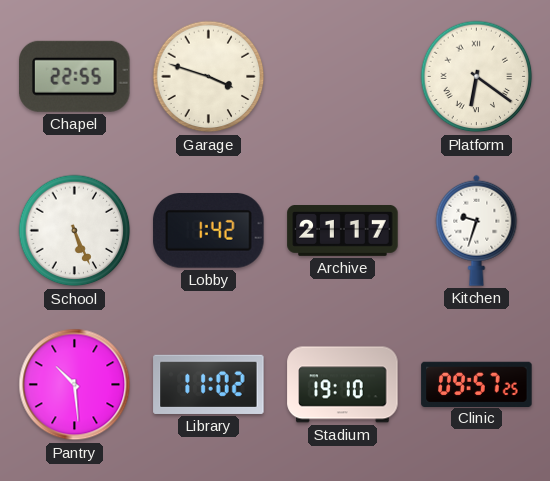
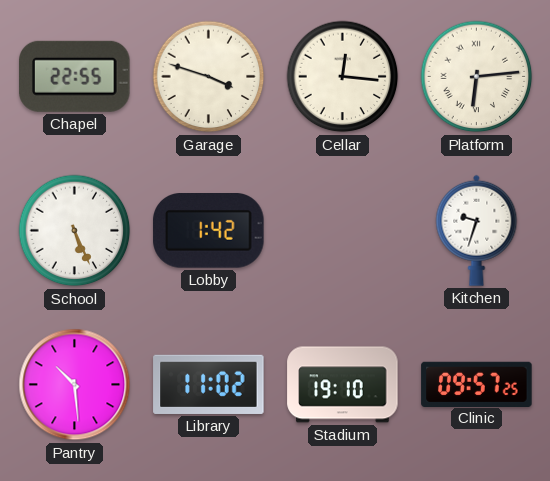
Cellar: none -> 12:16 (343, 77)
Platform: 6:21 -> 6:14 (477, 77)
Archive: 21:17 -> none (343, 231)
